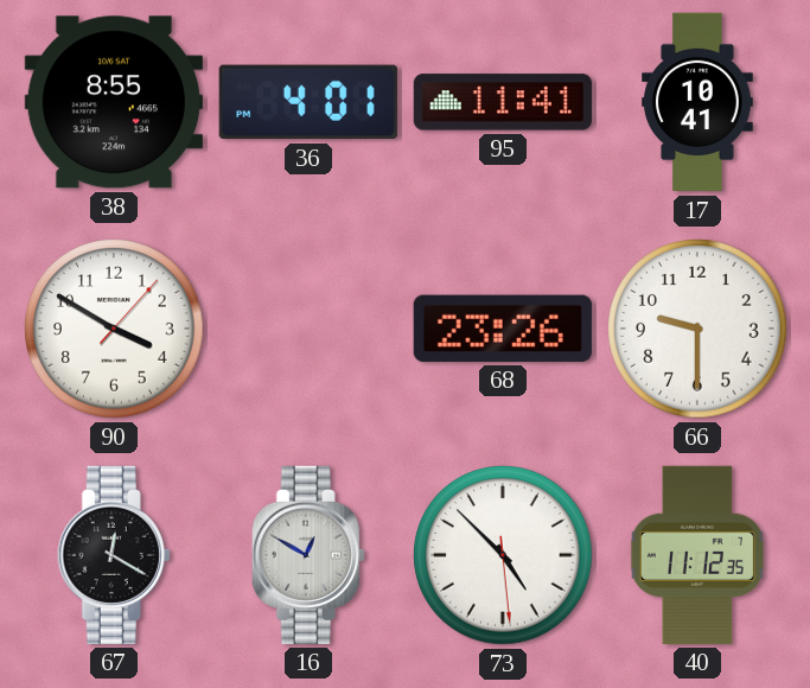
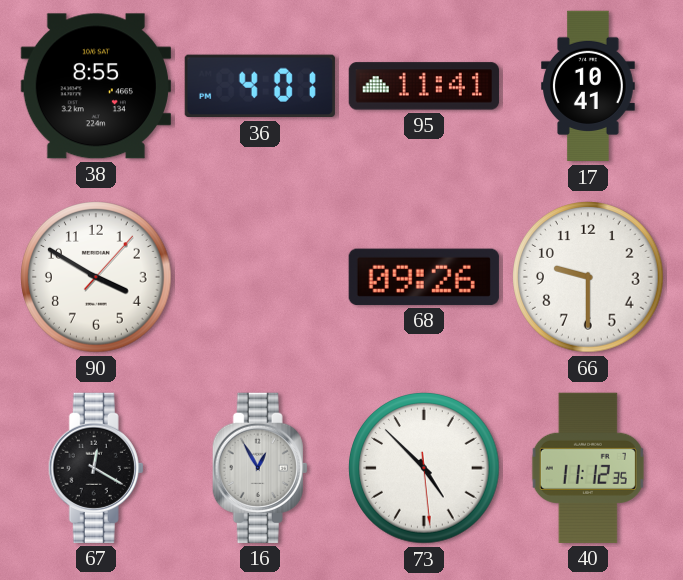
68: 23:26 -> 09:26 (424, 277)
16: 12:50 -> 12:55 (260, 468)
